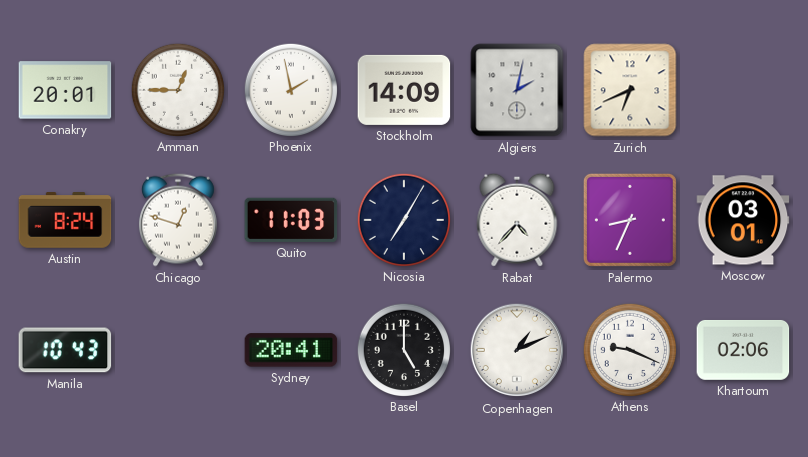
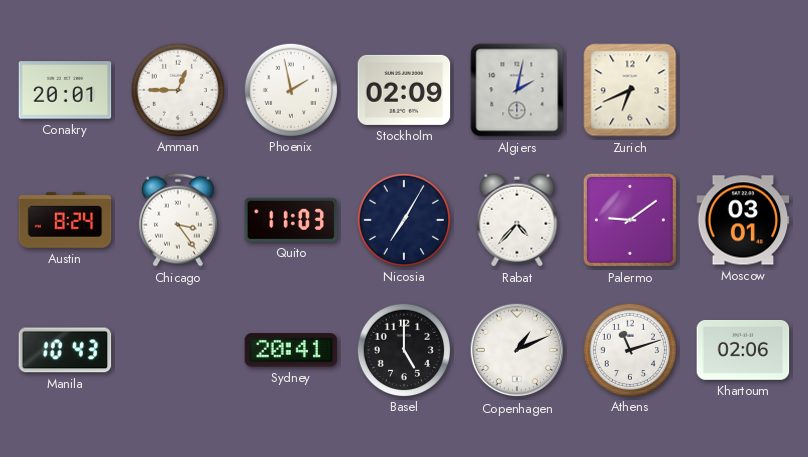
Stockholm: 14:09 -> 02:09 (404, 90)
Chicago: 12:48 -> 3:24 (178, 220)
Palermo: 8:34 -> 9:09 (630, 220)
Athens: 9:19 -> 11:12 (629, 349)
